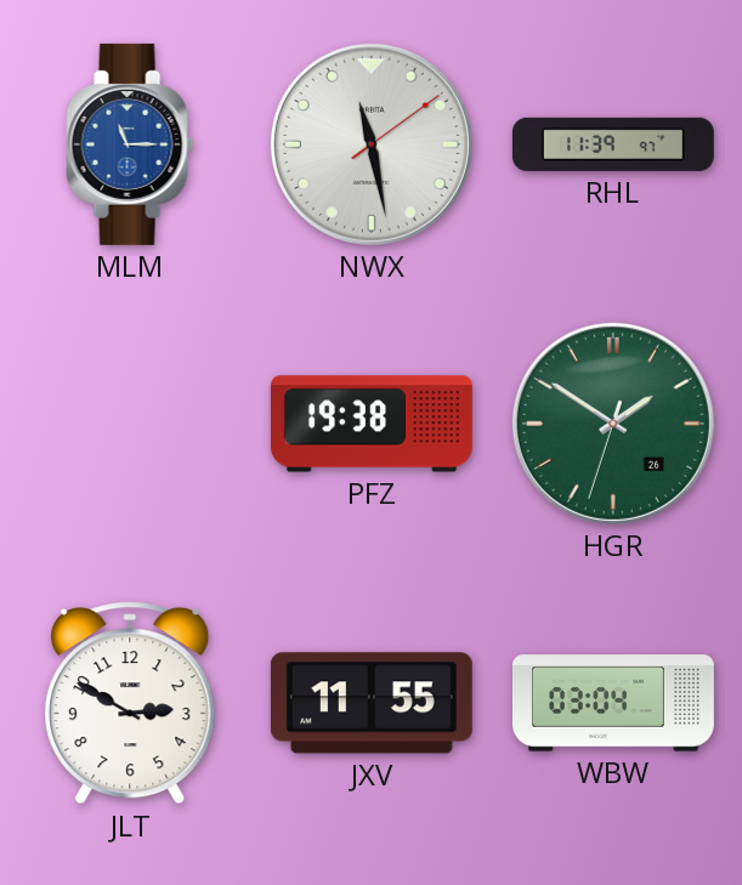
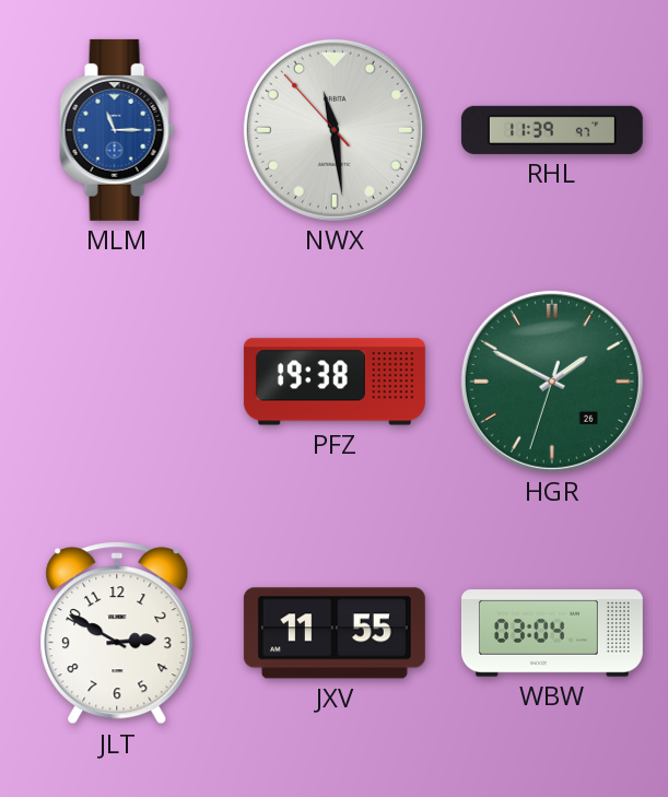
NWX: 11:28:09 -> 11:28:53 (335, 130)
HGR: 1:50 -> 1:49 (552, 382)
